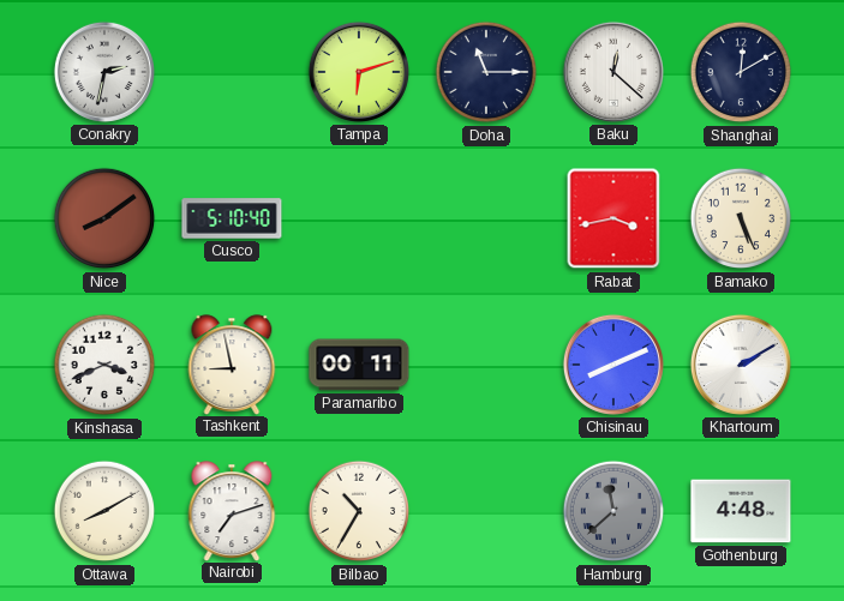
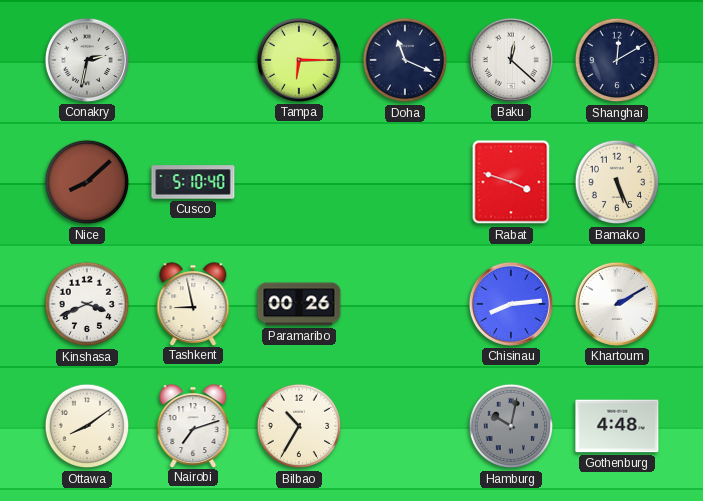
Tampa: 6:12 -> 6:15 (299, 60)
Doha: 11:15 -> 11:19 (405, 60)
Nice: 8:09 -> 8:08 (87, 182)
Rabat: 3:43 -> 3:48 (511, 182)
Paramaribo: 00:11 -> 00:26 (299, 304)
Chisinau: 8:11 -> 8:14 (511, 304)
Ottawa: 8:10 -> 8:09 (87, 426)
Hamburg: 11:38 -> 10:02 (511, 426)
